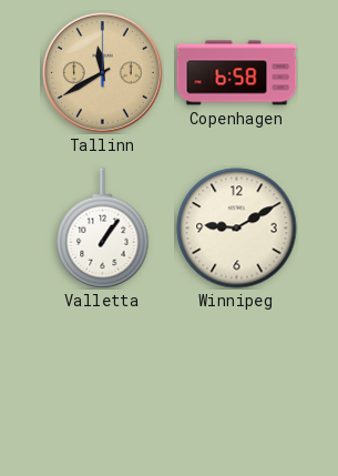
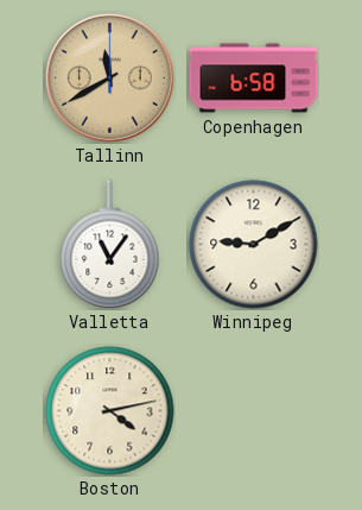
Valletta: 1:06 -> 11:06 (110, 245)
Boston: none -> 4:13 (110, 411)
